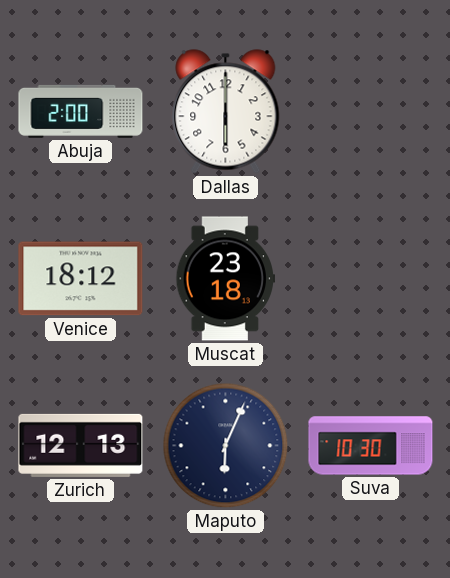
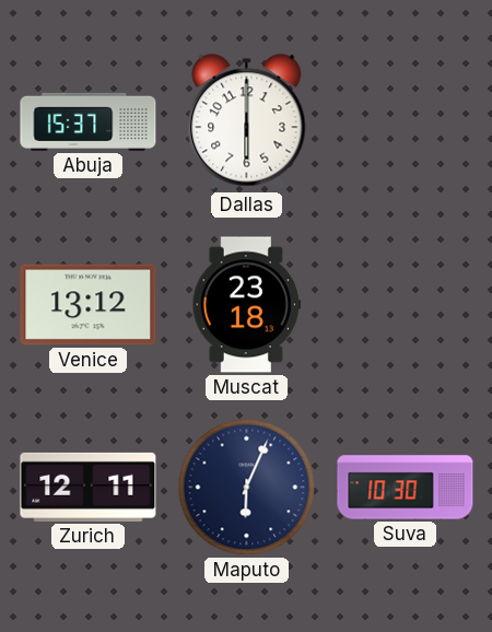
Abuja: 2:00 -> 15:37 (89, 121)
Venice: 18:12 -> 13:12 (89, 305)
Zurich: 12:13 -> 12:11 (89, 487)
